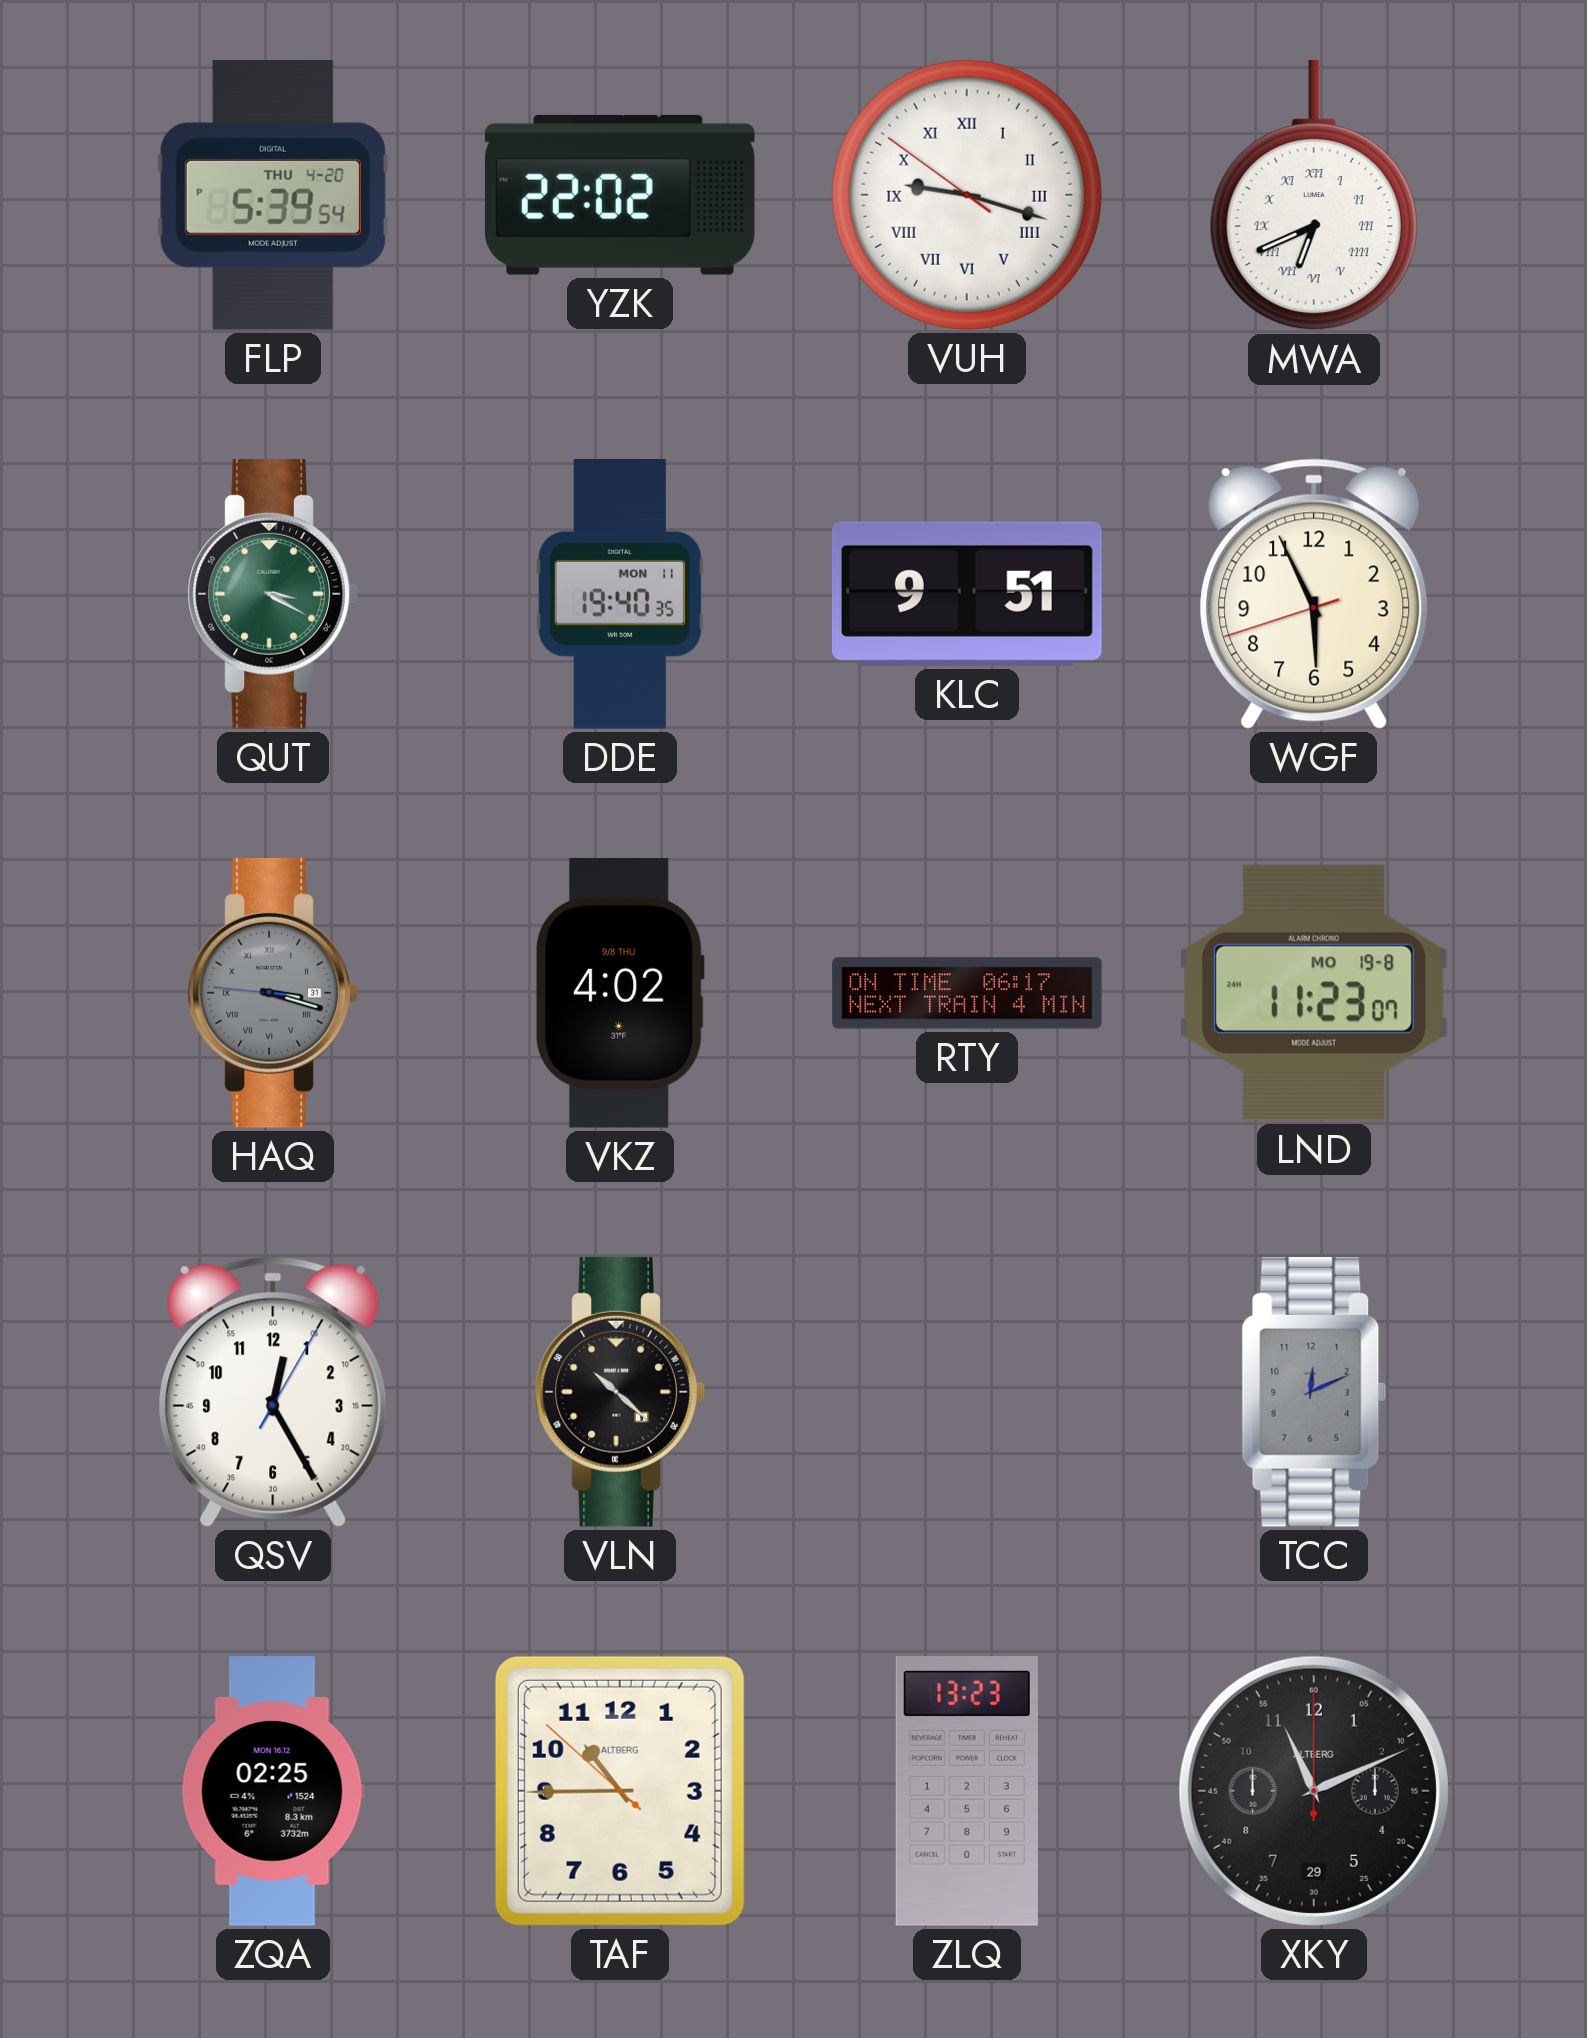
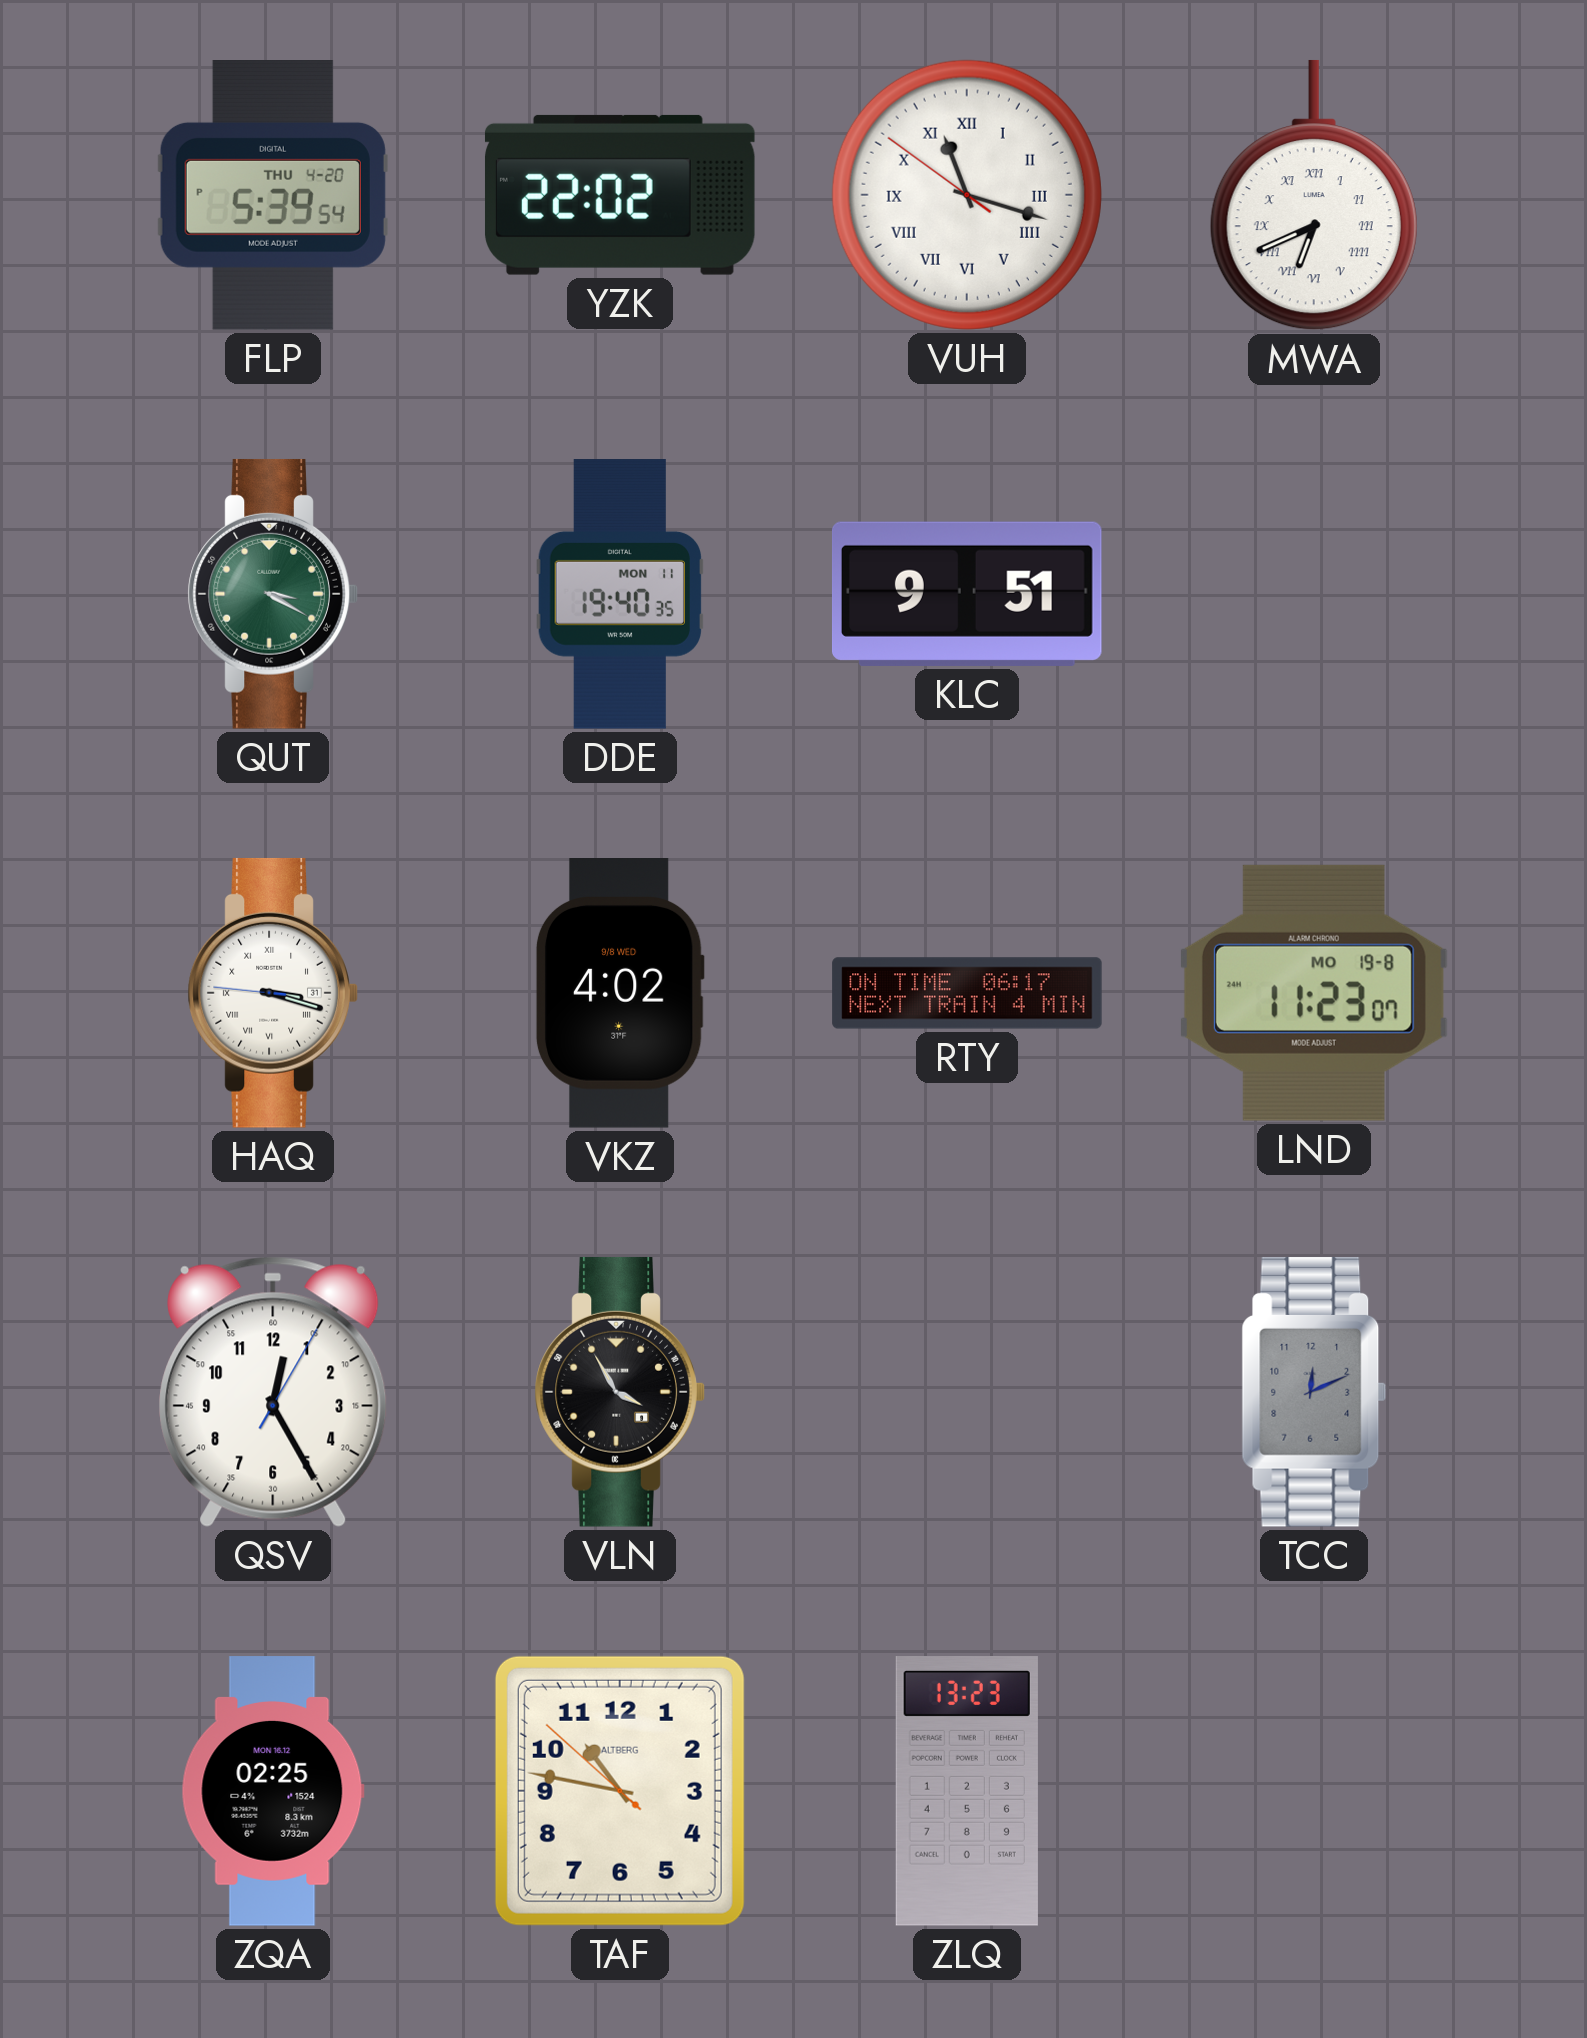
VUH: 9:17 -> 11:17 (967, 195)
WGF: 5:55 -> none (1314, 594)
HAQ dial: grey -> white (273, 993)
VKZ date: 9/8 THU -> 9/8 WED (620, 994)
VLN: 10:22 -> 3:55 (620, 1392)
TAF: 10:44 -> 10:46 (620, 1791)
XKY: 11:11 -> none (1314, 1791)
